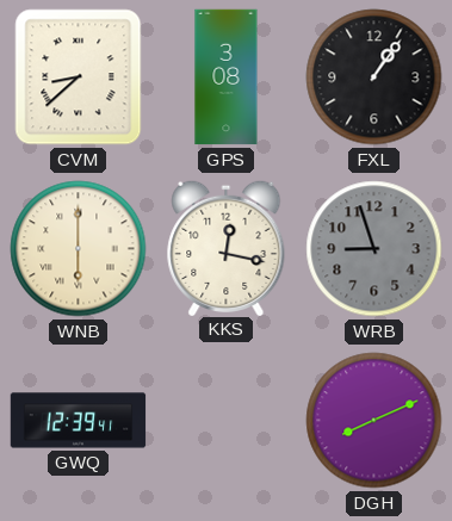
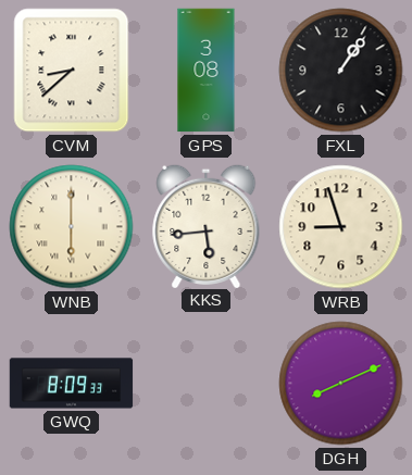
KKS: 12:17 -> 5:44 (207, 225)
WRB dial: grey -> cream (341, 227)
GWQ: 12:39 -> 8:09 (72, 384)
